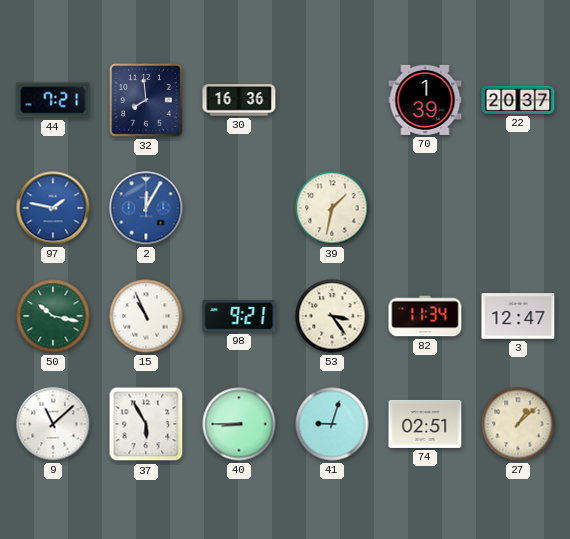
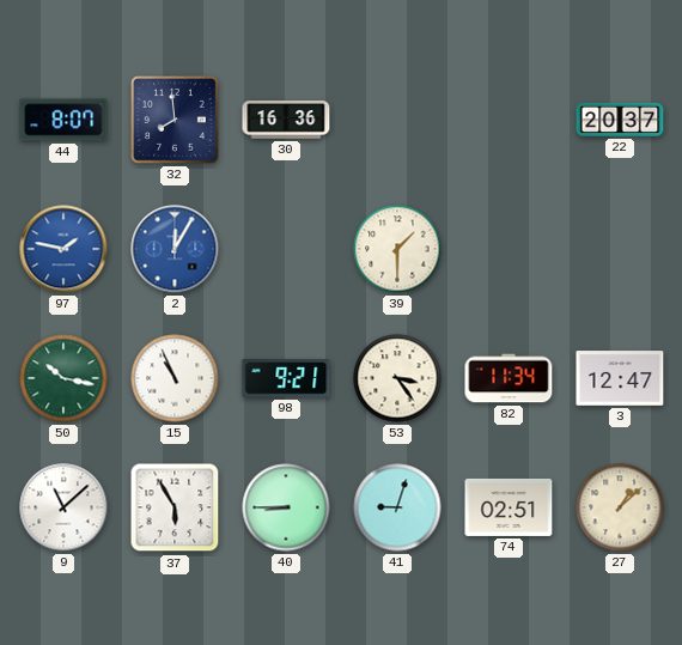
44: 7:21 -> 8:07 (63, 120)
70: 1:39 -> none (425, 100)
39: 1:32 -> 1:30 (397, 249)
